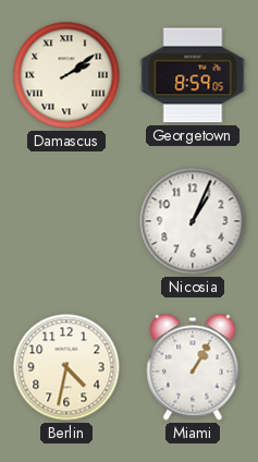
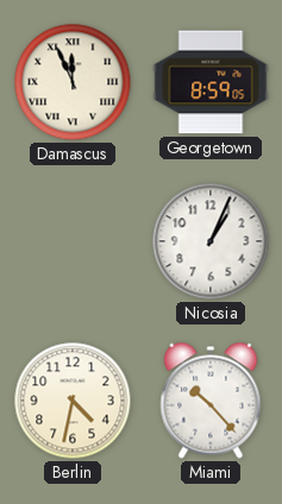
Damascus: 2:09 -> 11:56 (73, 82)
Miami: 1:05 -> 10:23 (211, 401)
